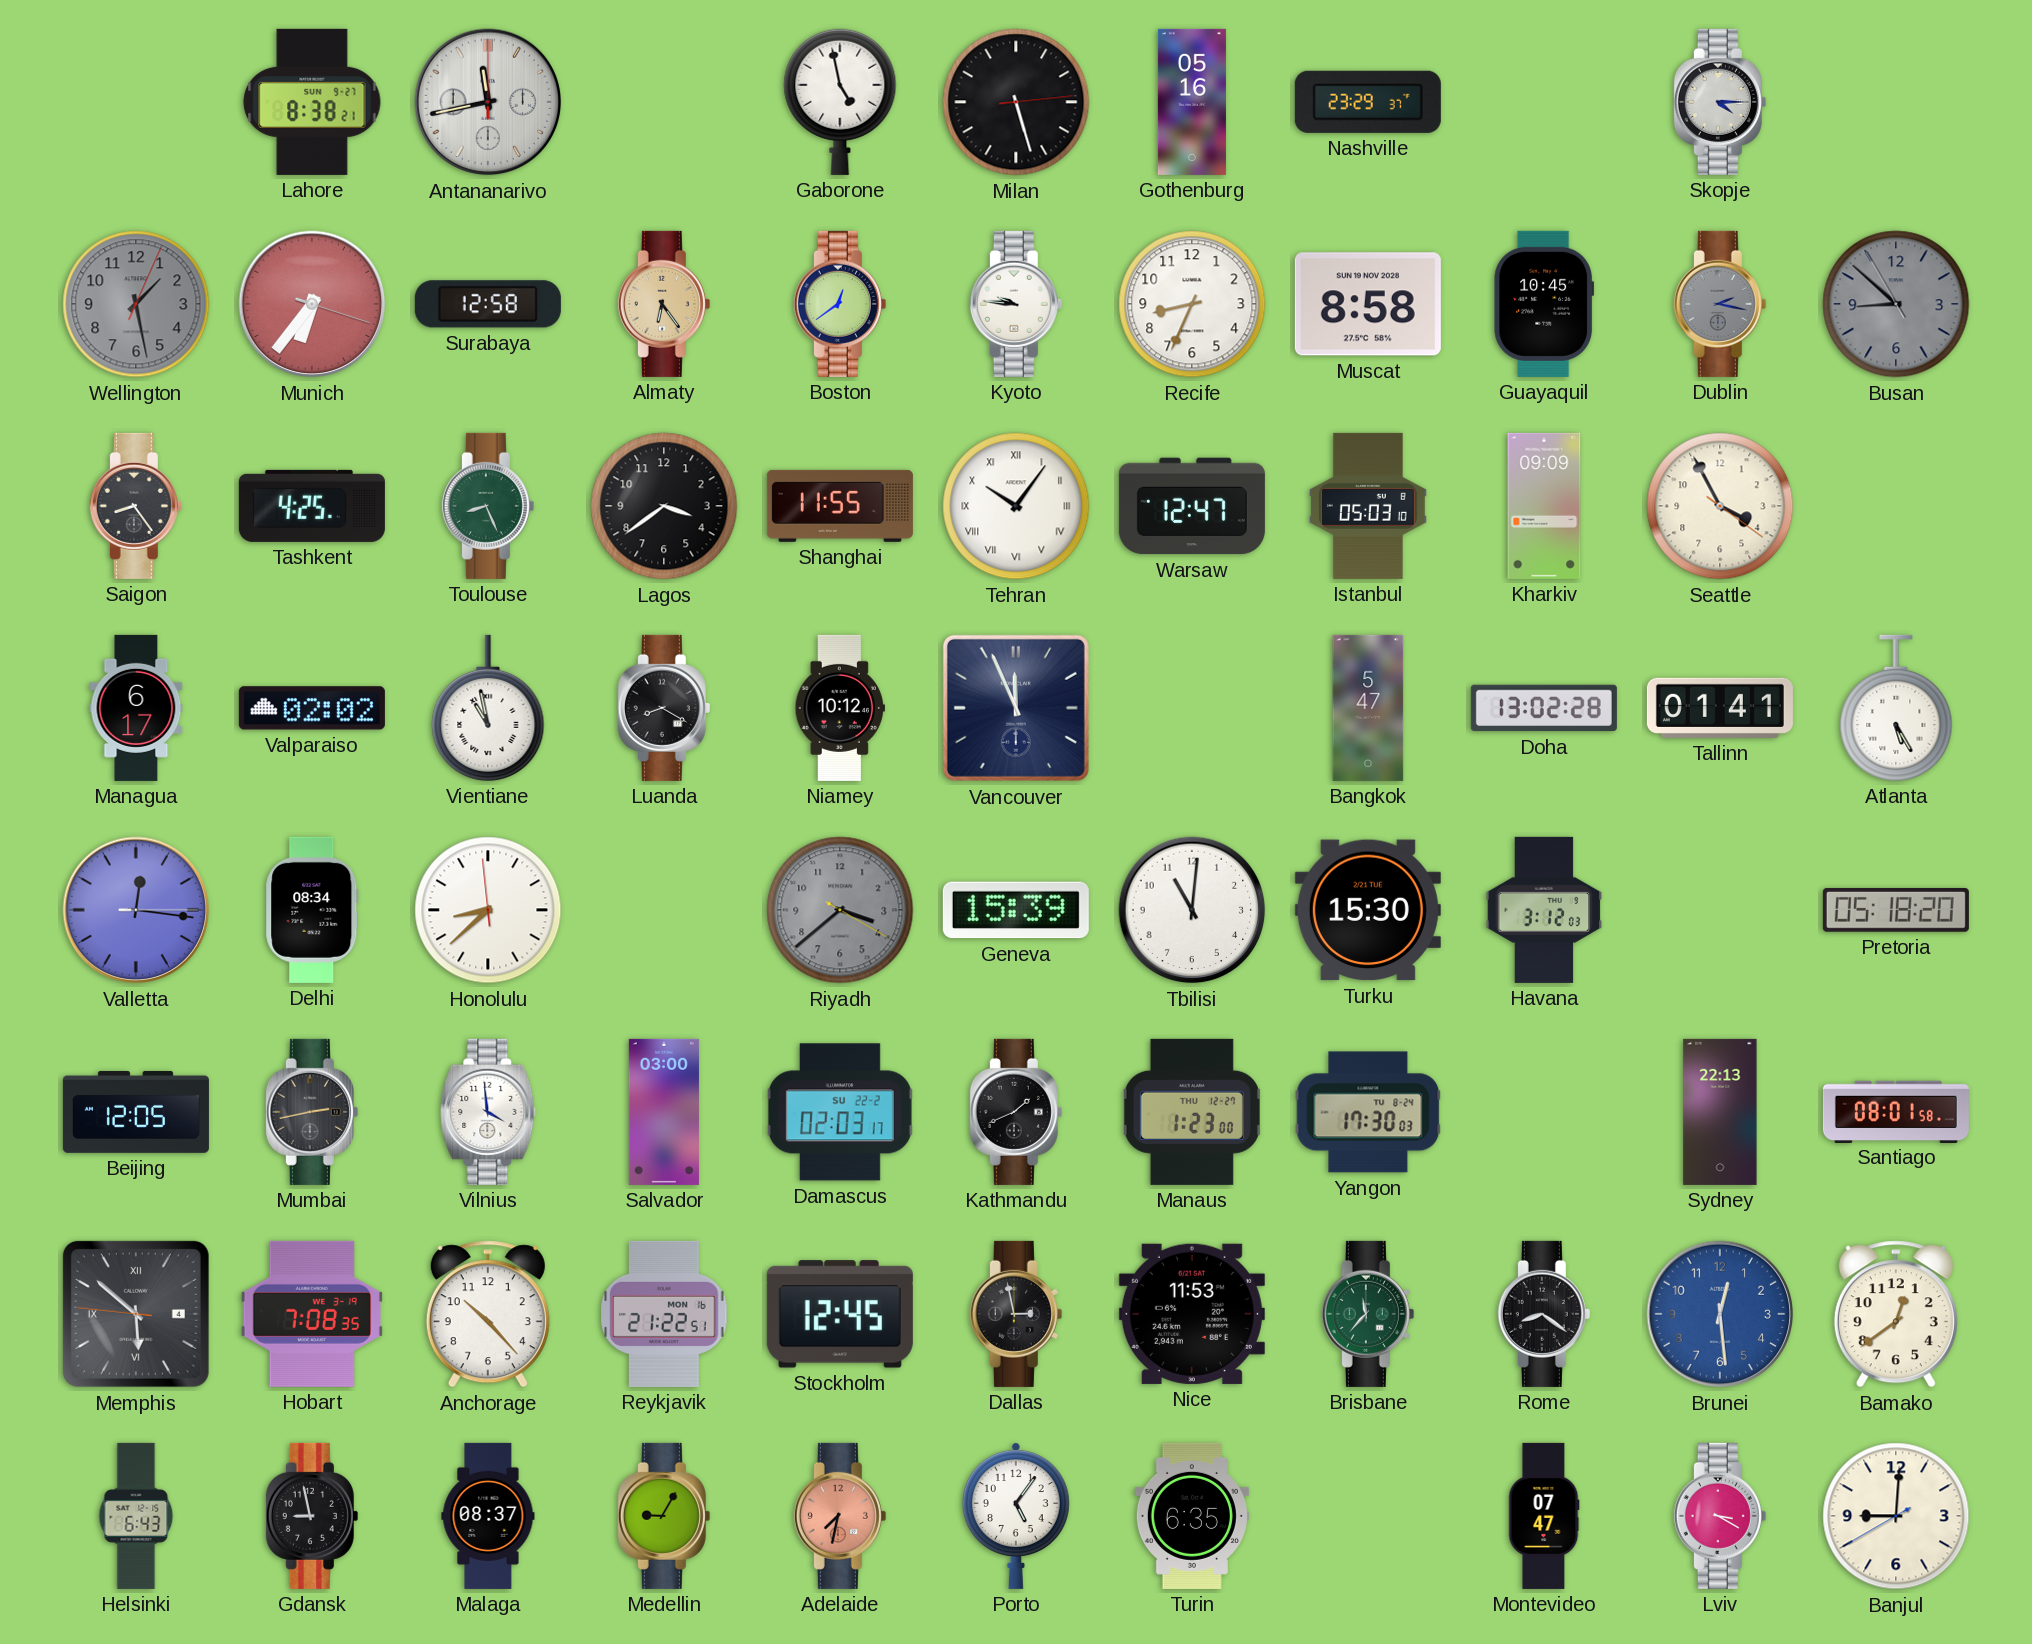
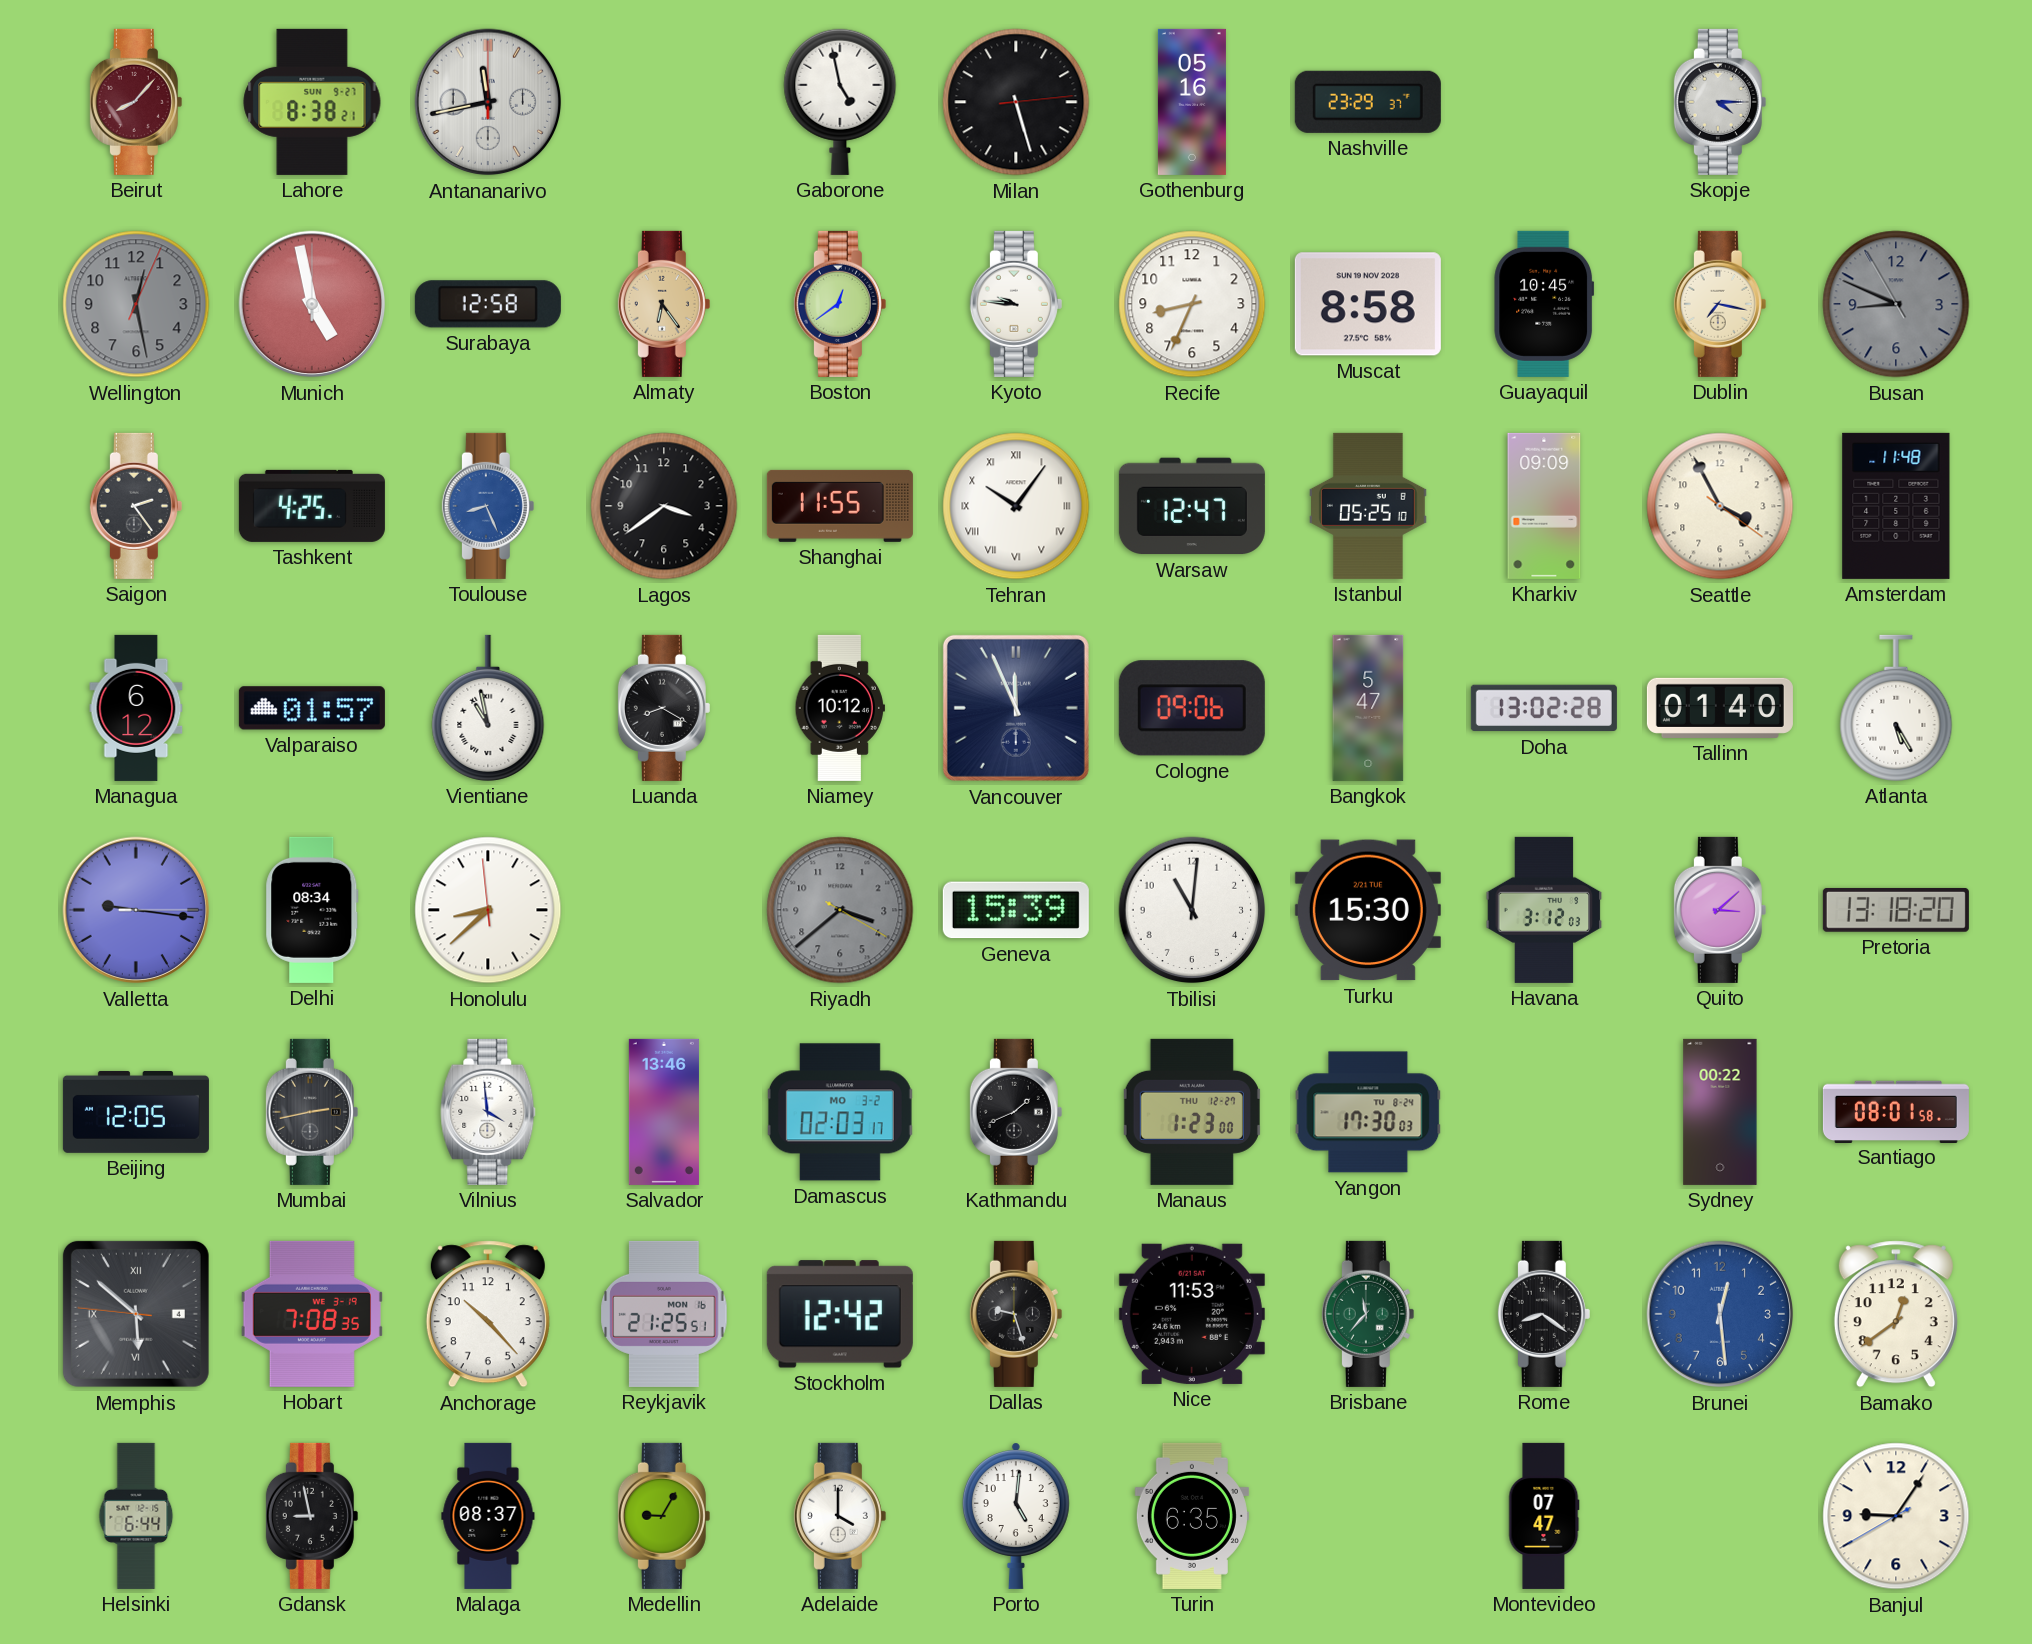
Beirut: none -> 8:07 (136, 102)
Wellington: 1:28 -> 12:28 (136, 304)
Munich: 6:36 -> 4:58 (312, 304)
Dublin: 2:17 -> 7:17 (1720, 304)
Dublin dial: grey -> cream (1720, 304)
Busan: 8:51 -> 8:48 (1896, 304)
Saigon: 8:24 -> 2:24 (136, 506)
Toulouse dial: green -> blue (488, 506)
Istanbul: 05:03 -> 05:25 (1369, 506)
Amsterdam: none -> 11:48 (1896, 506)
Managua: 6:17 -> 6:12 (136, 708)
Valparaiso: 02:02 -> 01:57 (312, 708)
Cologne: none -> 09:06 (1192, 708)
Tallinn: 01:41 -> 01:40 (1720, 708)
Valletta: 12:16 -> 9:16 (136, 910)
Quito: none -> 3:08 (1720, 910)
Pretoria: 05:18 -> 13:18 (1896, 910)
Salvador: 03:00 -> 13:46 (664, 1112)
Damascus date: SU 22-2 -> MO 3-2 (840, 1112)
Sydney: 22:13 -> 00:22 (1720, 1112)
Reykjavik: 21:22 -> 21:25 (664, 1314)
Stockholm: 12:45 -> 12:42 (840, 1314)
Dallas: 2:58 -> 9:27 (1016, 1314)
Helsinki: 6:43 -> 6:44 (136, 1516)
Adelaide: 7:32 -> 4:00 (840, 1516)
Adelaide dial: salmon -> white (840, 1516)
Porto: 5:06 -> 5:01 (1016, 1516)
Lviv: 3:20 -> none (1720, 1516)
Banjul: 9:00 -> 9:05 (1896, 1516)
